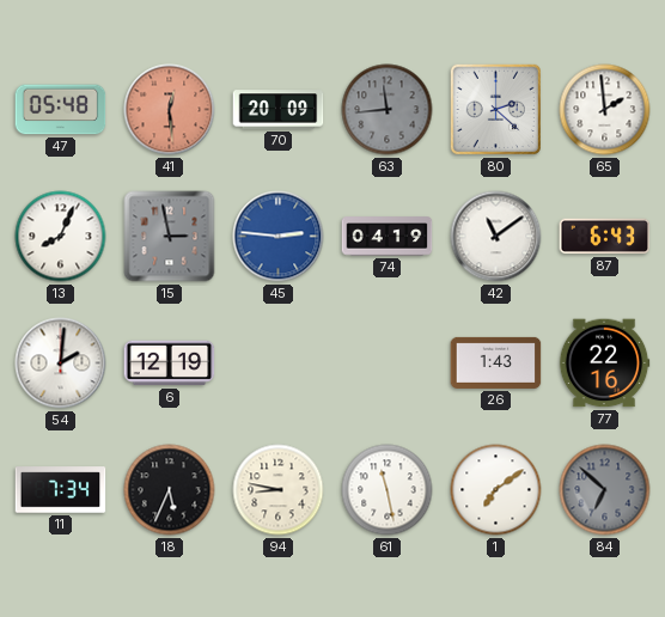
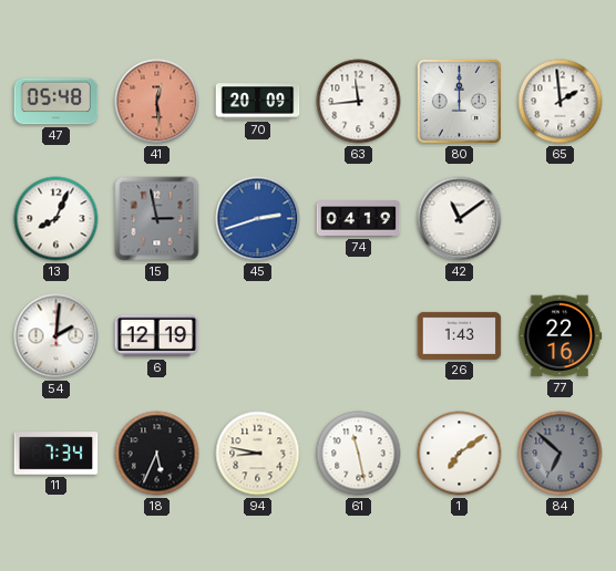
63 dial: grey -> white (359, 102)
80: 2:22 -> 12:00 (459, 101)
45: 2:46 -> 2:42 (258, 219)
87: 6:43 -> none (605, 237)
